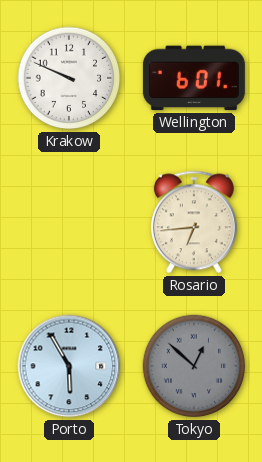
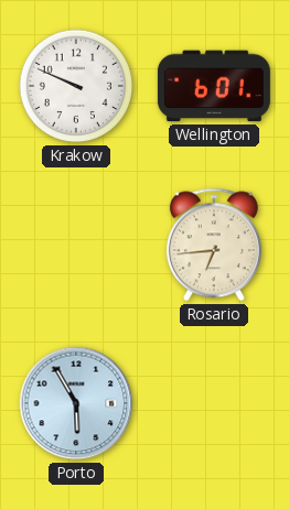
Tokyo: 12:52 -> none (194, 366)
